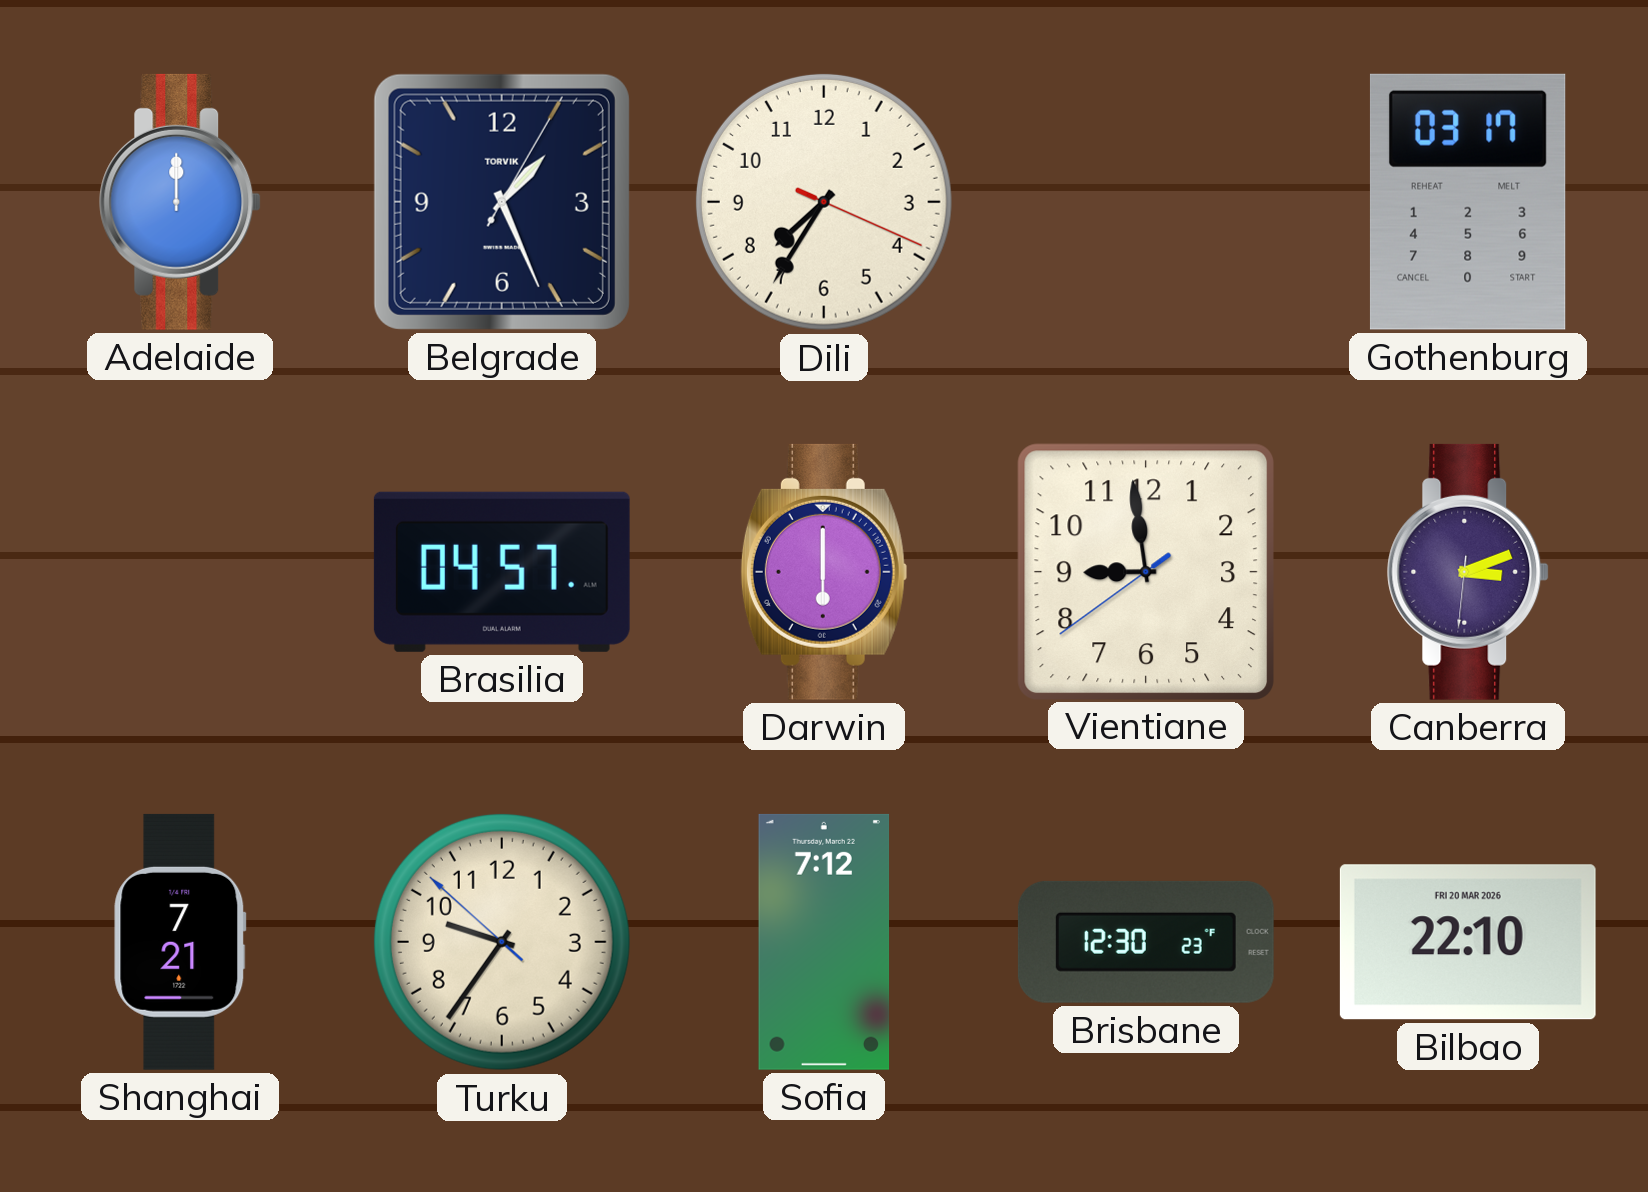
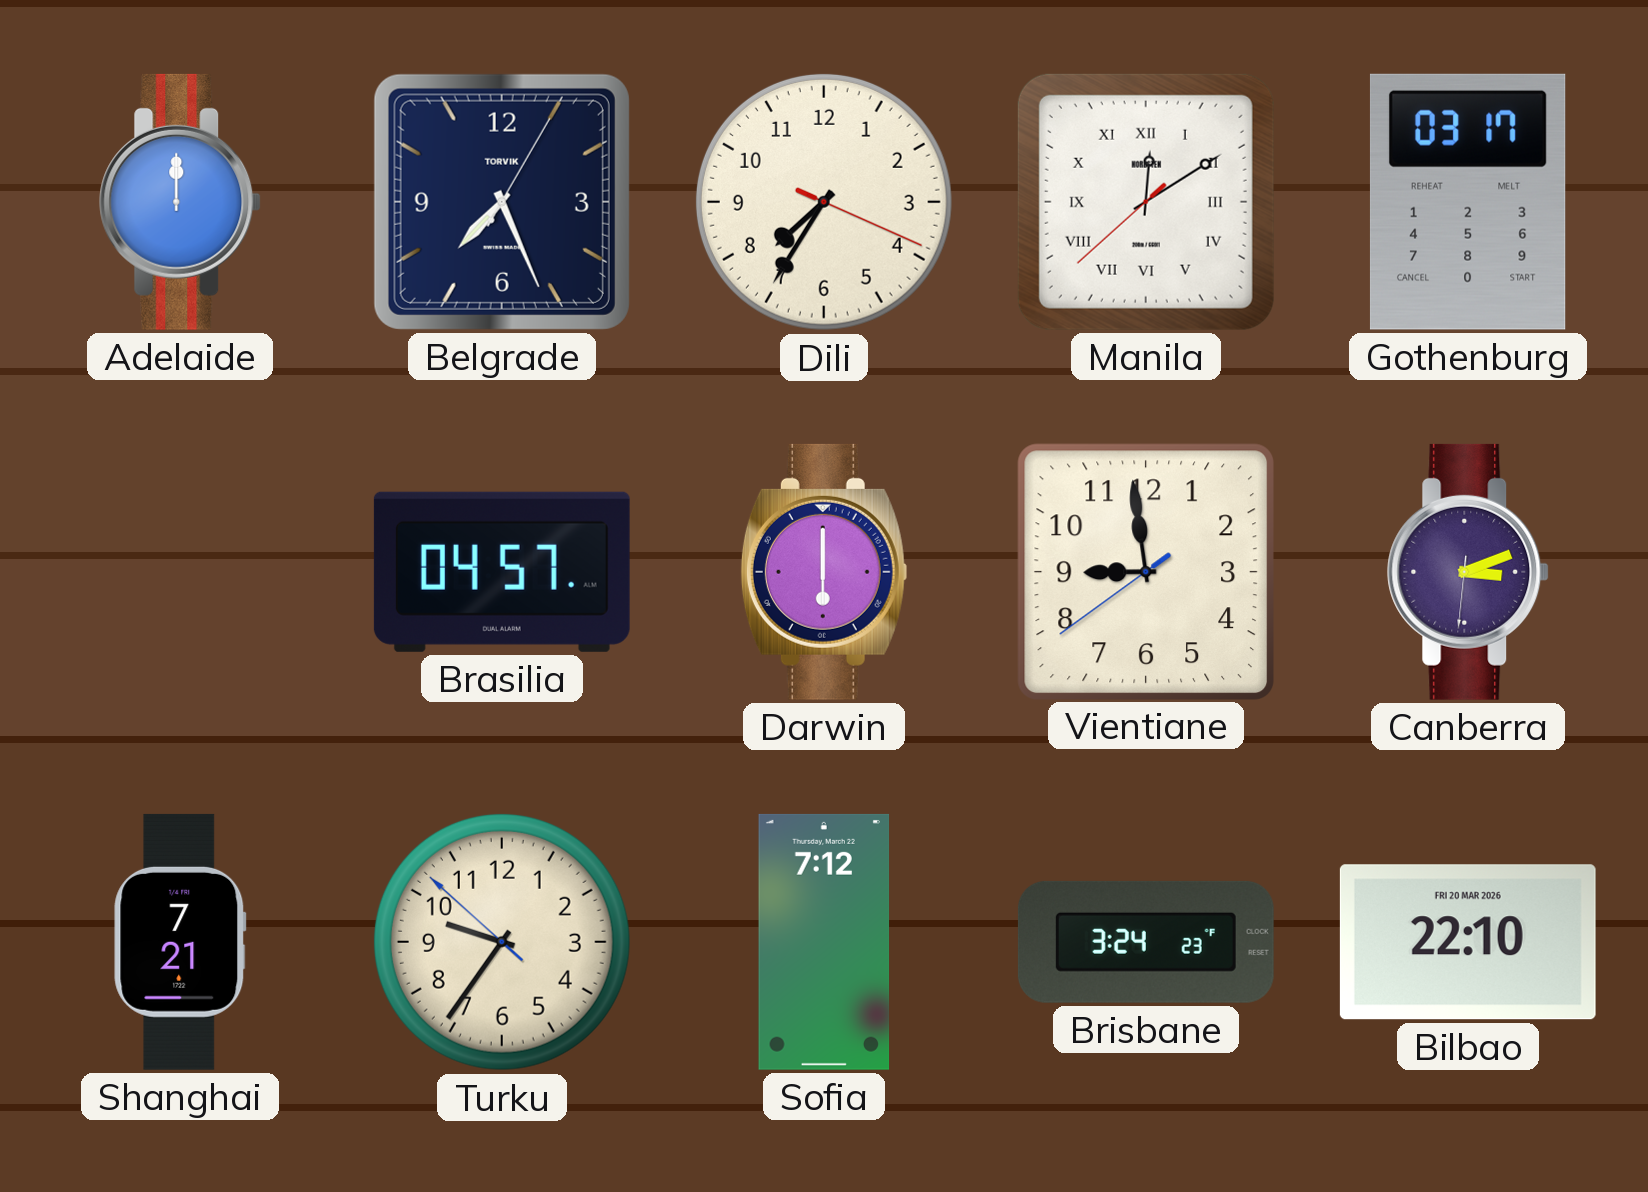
Belgrade: 1:26 -> 7:26 (502, 202)
Manila: none -> 12:09 (1146, 202)
Brisbane: 12:30 -> 3:24 (1146, 942)
